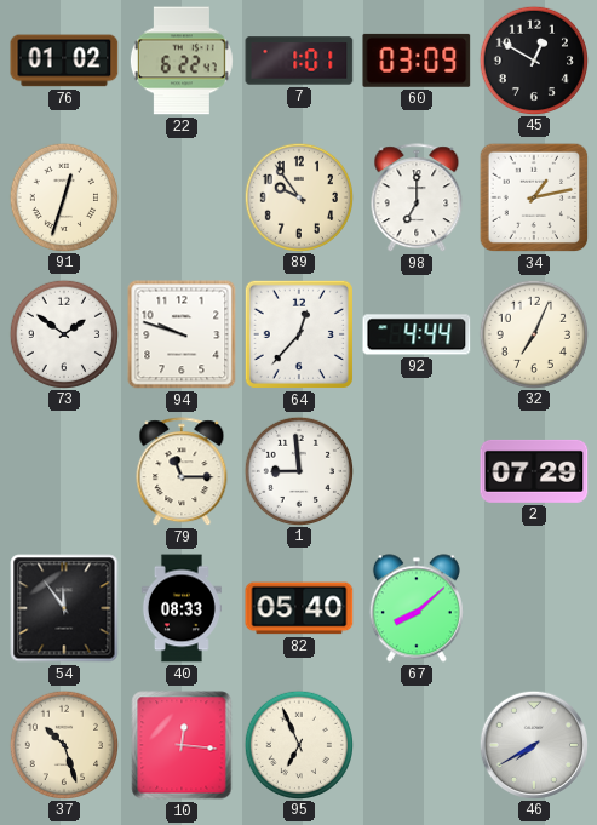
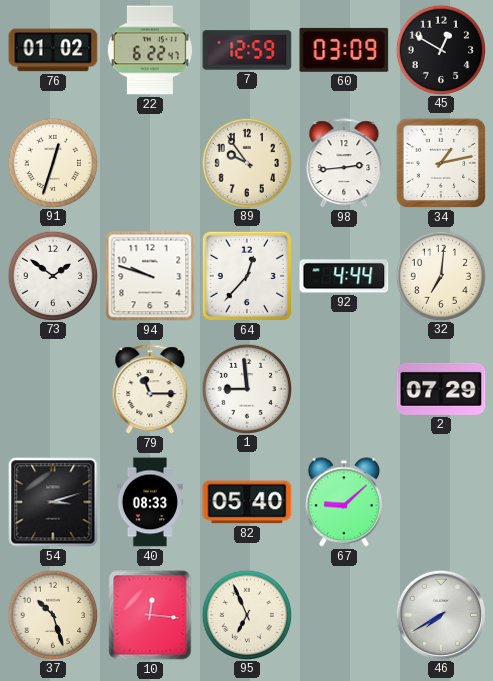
7: 1:01 -> 12:59 (247, 50)
98: 7:00 -> 2:44 (344, 164)
32: 7:04 -> 7:01 (440, 275)
54: 11:54 -> 3:12 (53, 502)
67: 8:08 -> 9:08 (344, 502)
